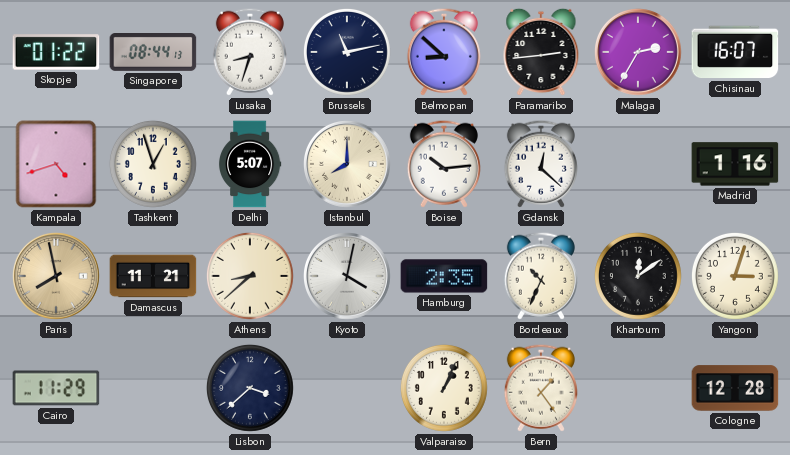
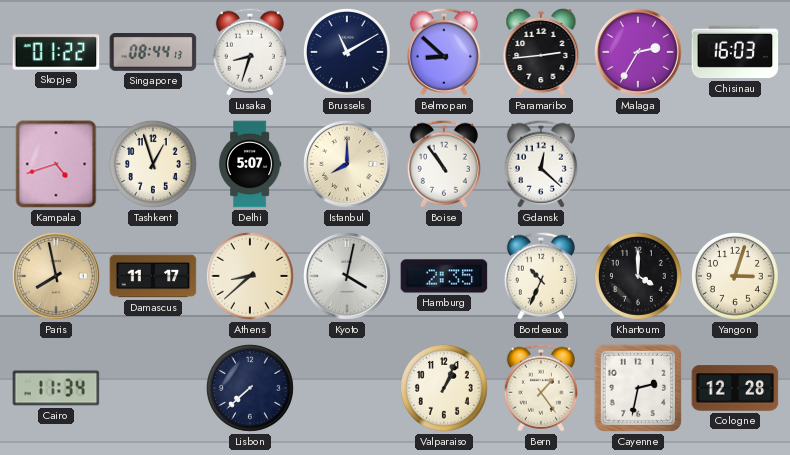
Brussels: 11:13 -> 11:10 (347, 52)
Chisinau: 16:07 -> 16:03 (735, 52)
Boise: 10:14 -> 10:54 (444, 164)
Madrid: 1:16 -> none (735, 164)
Damascus: 11:21 -> 11:17 (153, 276)
Khartoum: 12:09 -> 4:00 (638, 276)
Cairo: 11:29 -> 11:34 (56, 388)
Lisbon: 3:38 -> 7:38 (250, 388)
Cayenne: none -> 2:32 (638, 388)
